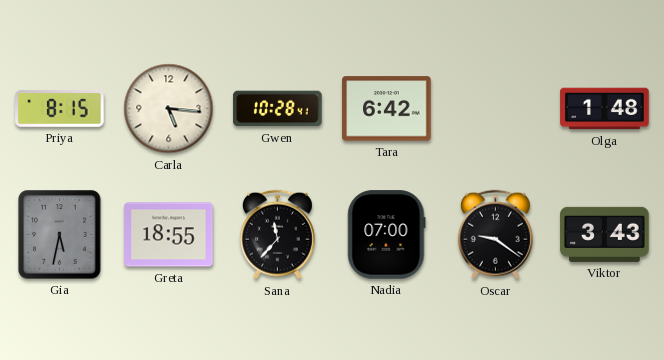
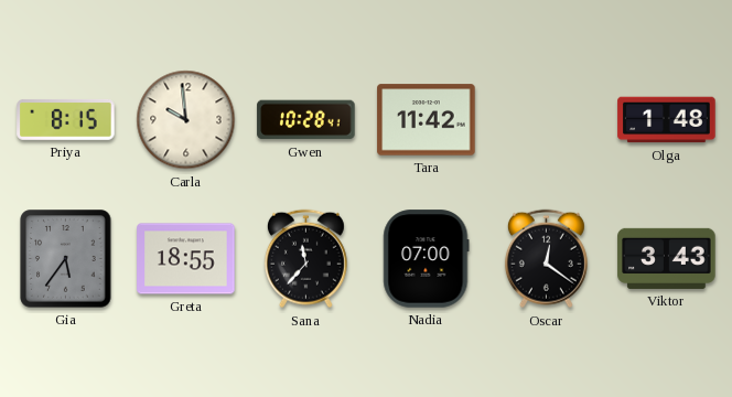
Carla: 5:16 -> 9:59 (186, 120)
Tara: 6:42 -> 11:42 (427, 120)
Gia: 5:32 -> 5:36 (66, 259)
Oscar: 9:21 -> 12:21 (546, 259)
